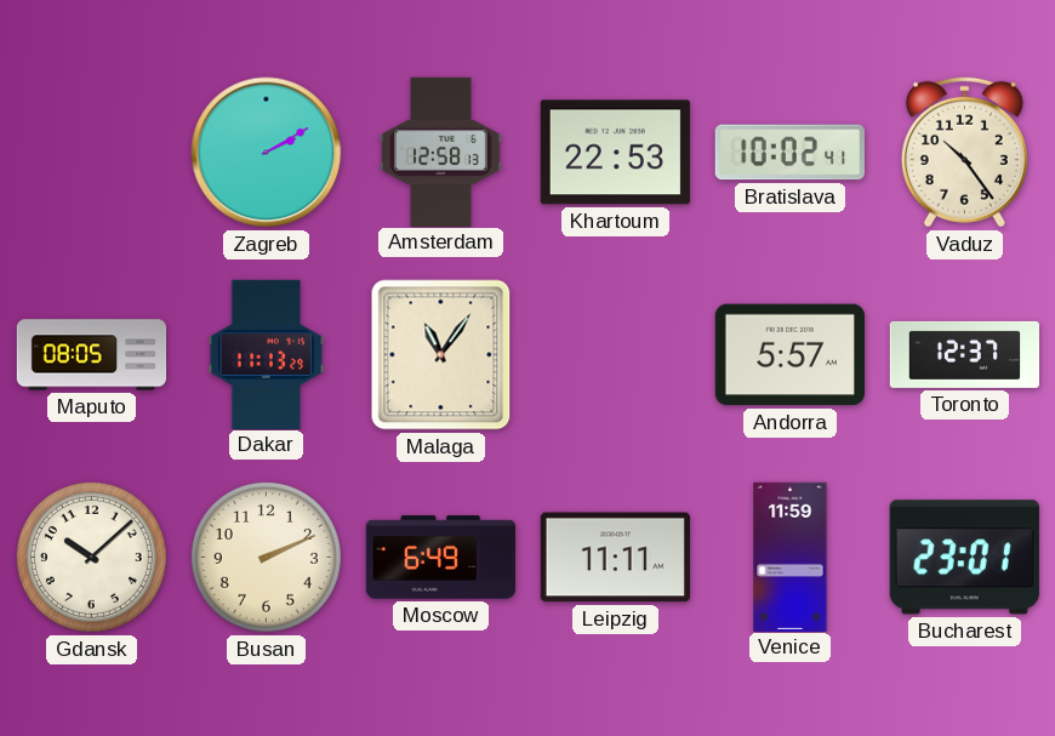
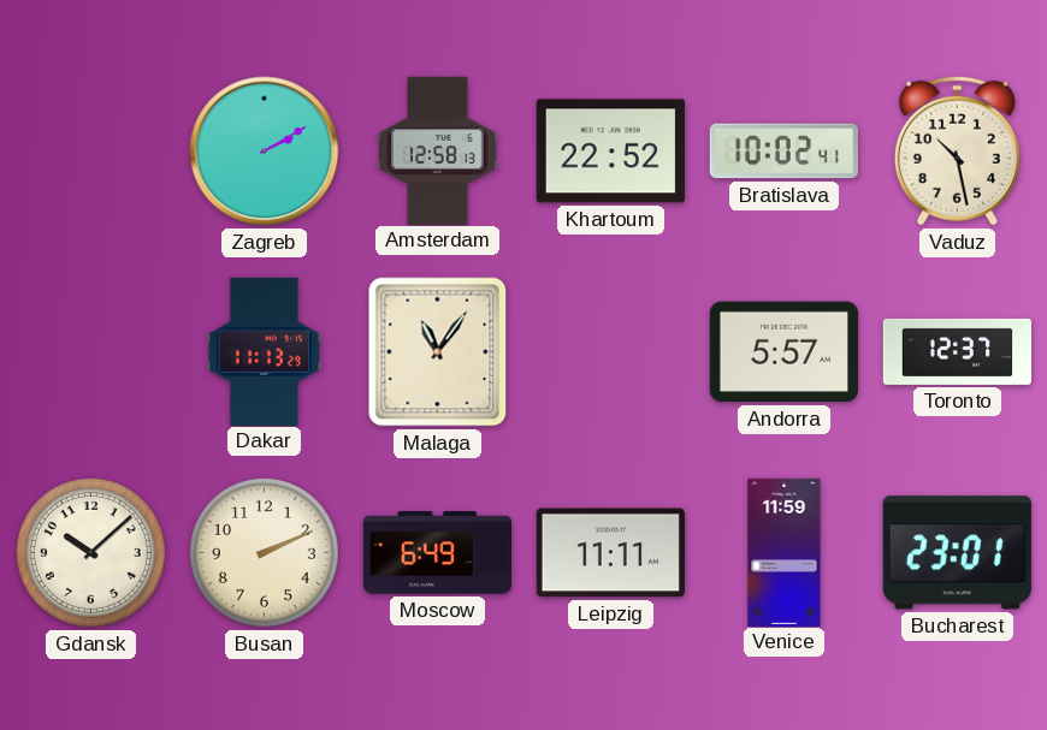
Khartoum: 22:53 -> 22:52 (610, 152)
Vaduz: 10:24 -> 10:28 (957, 150)
Maputo: 08:05 -> none (92, 355)
